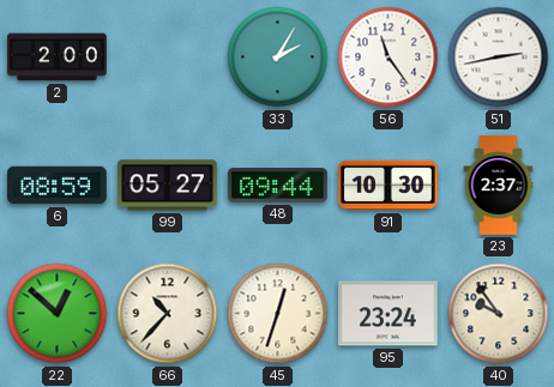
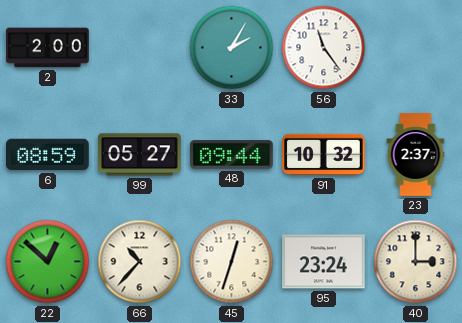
51: 2:43 -> none (499, 58)
91: 10:30 -> 10:32 (324, 155)
40: 9:54 -> 3:00 (416, 262)
